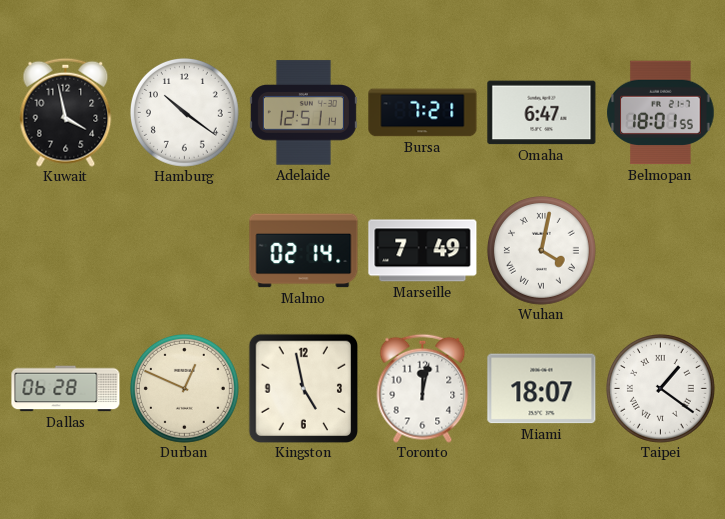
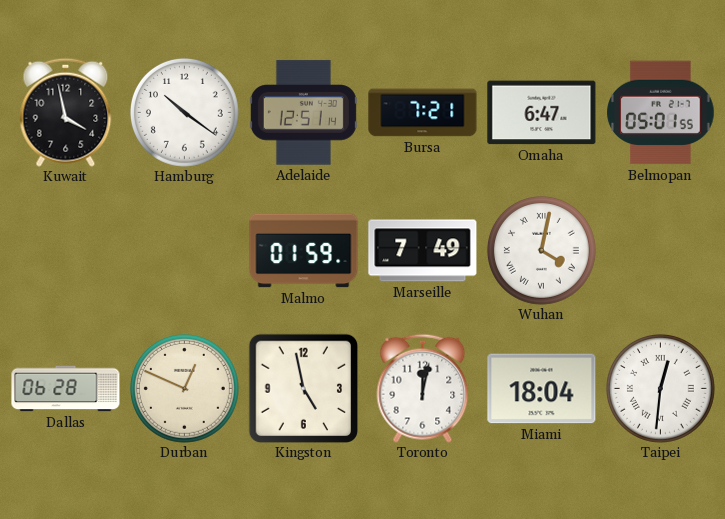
Belmopan: 18:01 -> 05:01 (661, 113)
Malmo: 02:14 -> 01:59 (304, 251)
Miami: 18:07 -> 18:04 (542, 389)
Taipei: 1:21 -> 12:31 (660, 388)
